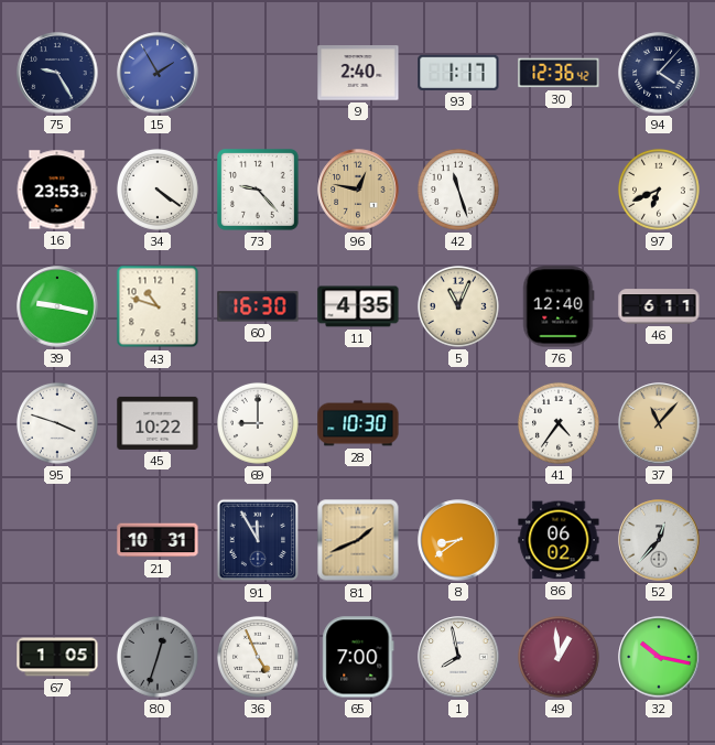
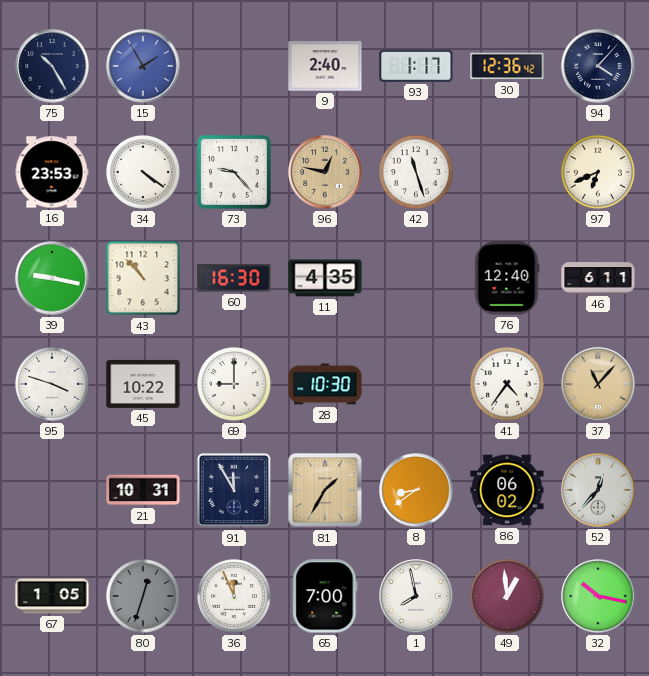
75: 9:25 -> 10:25 (52, 66)
43: 10:48 -> 10:53 (143, 278)
5: 11:04 -> none (458, 306)
81: 1:41 -> 1:35 (325, 490)
36: 4:56 -> 11:56 (234, 596)
